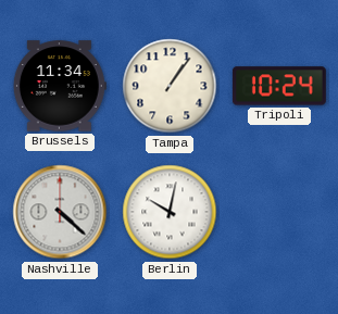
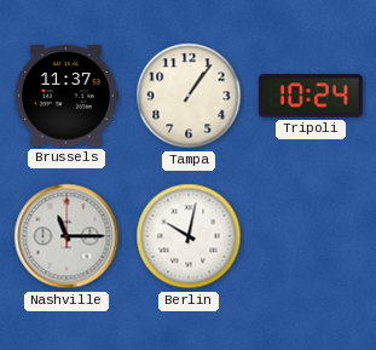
Brussels: 11:34 -> 11:37 (66, 96)
Nashville: 4:22 -> 11:15 (66, 236)
